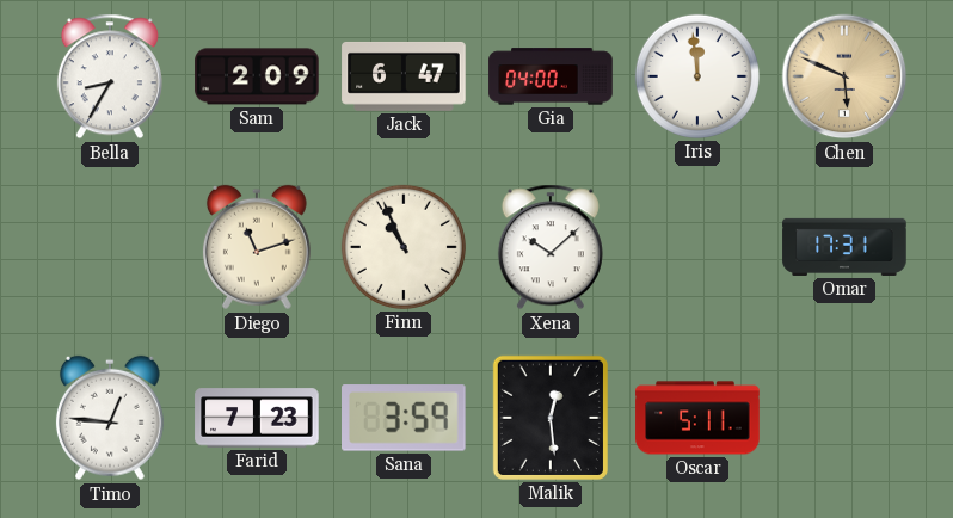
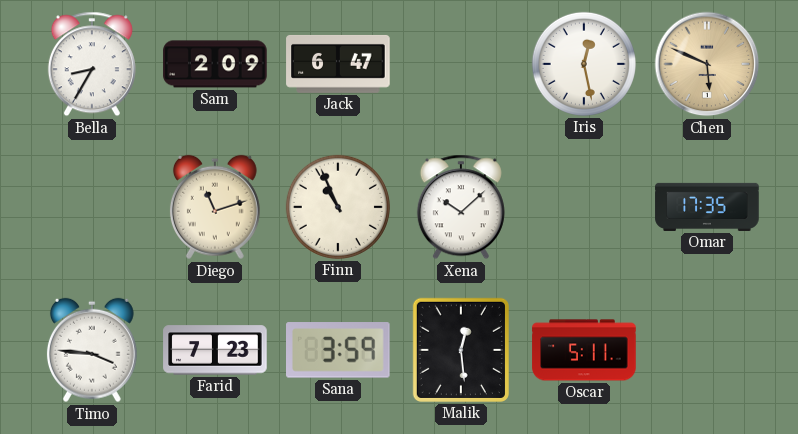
Gia: 04:00 -> none (551, 76)
Iris: 11:59 -> 12:28 (584, 64)
Omar: 17:31 -> 17:35 (707, 207)
Timo: 12:46 -> 3:46 (92, 350)
